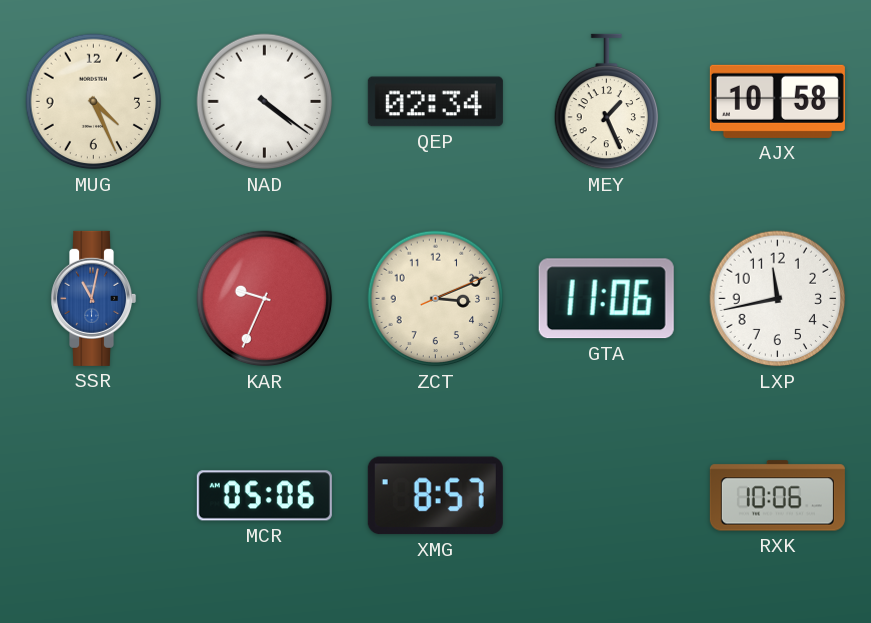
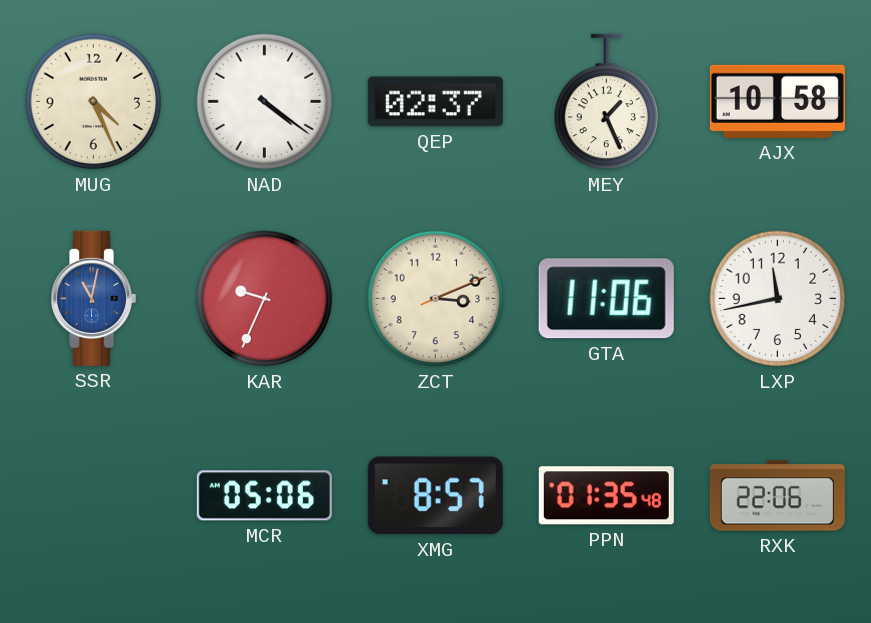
QEP: 02:34 -> 02:37 (435, 102)
PPN: none -> 01:35 (606, 496)
RXK: 10:06 -> 22:06 (777, 496)
